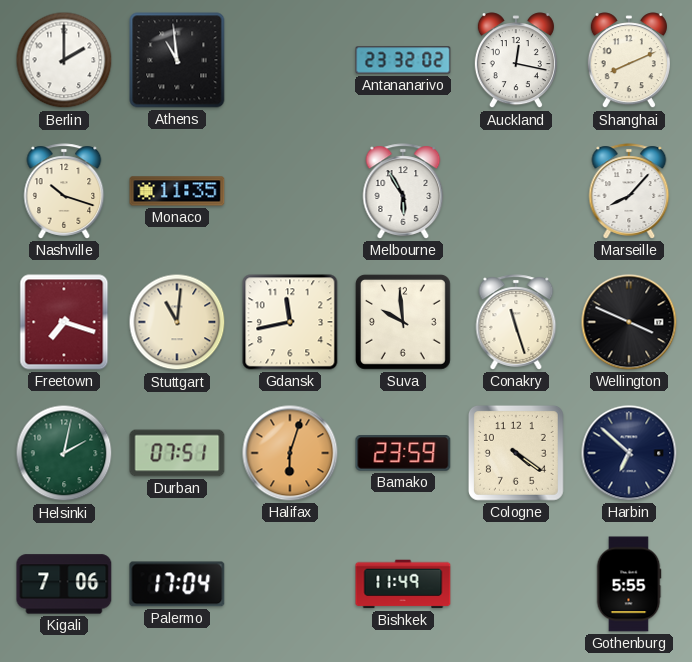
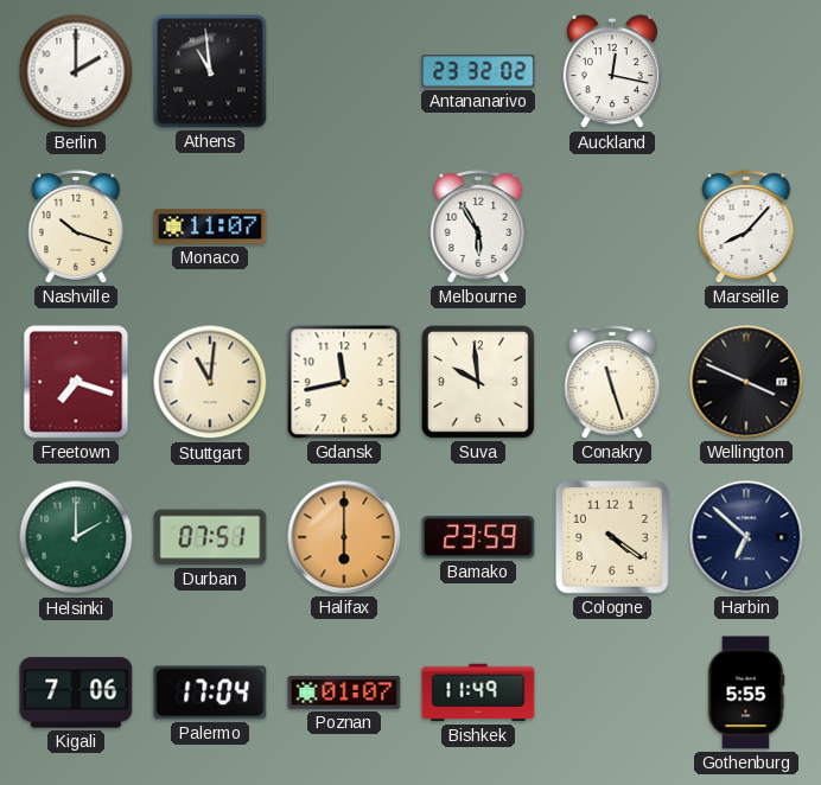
Shanghai: 8:11 -> none (629, 61)
Monaco: 11:35 -> 11:07 (210, 226)
Helsinki: 2:02 -> 2:00 (76, 537)
Halifax: 6:03 -> 6:00 (344, 537)
Poznan: none -> 01:07 (344, 693)
